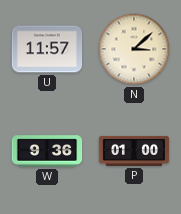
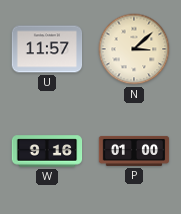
W: 9:36 -> 9:16 (47, 151)
